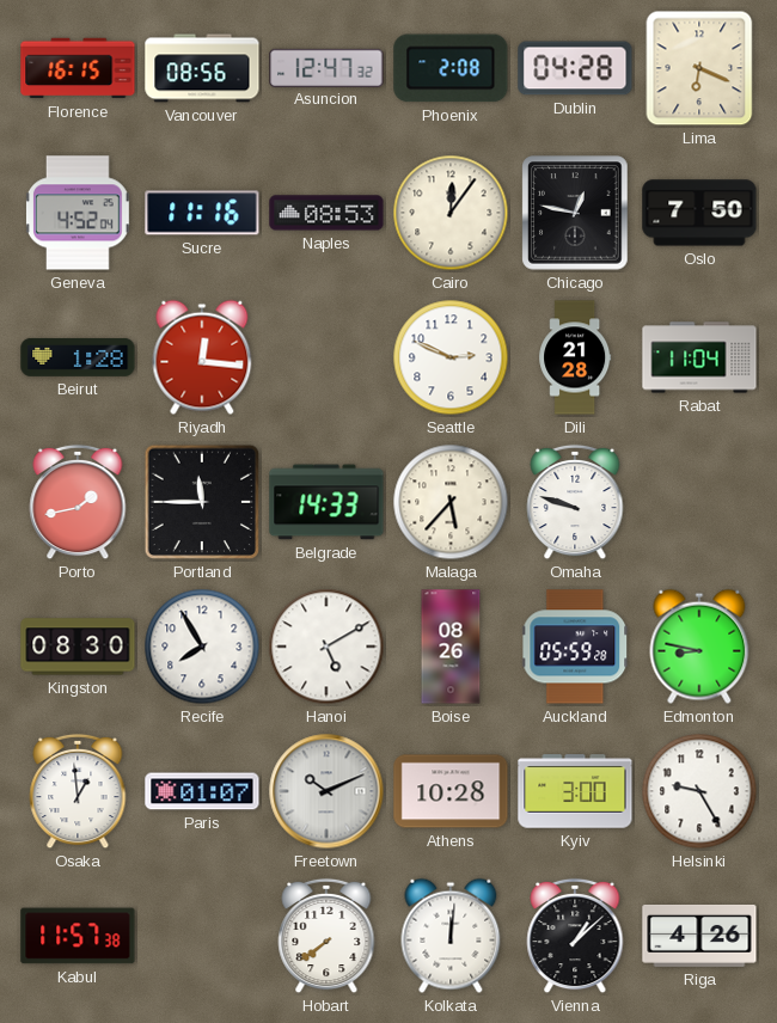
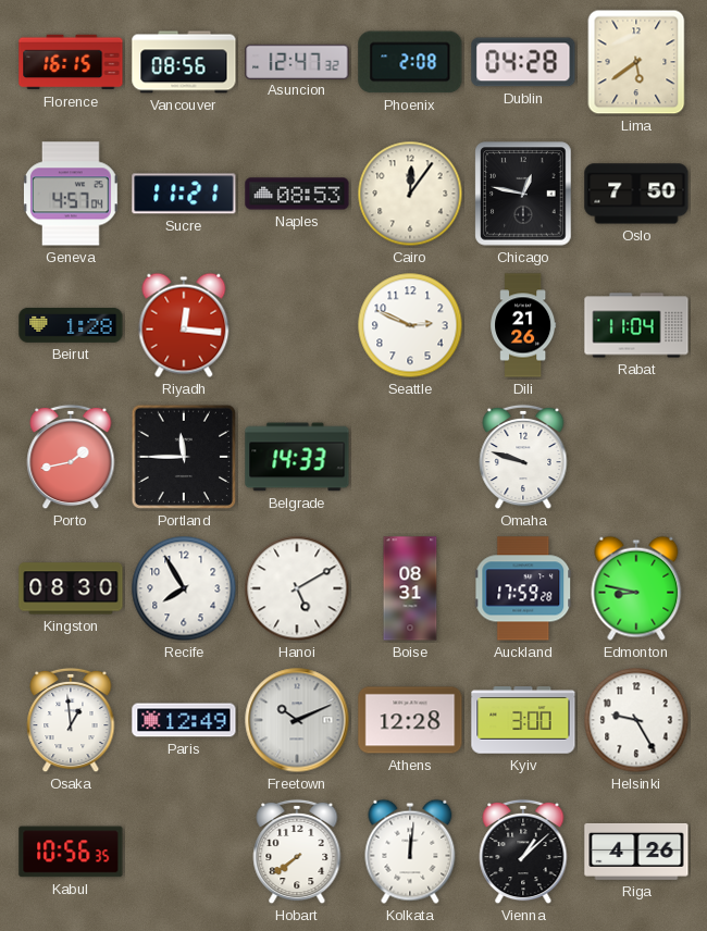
Lima: 6:19 -> 5:39 (636, 62)
Geneva: 4:52 -> 4:57 (71, 194)
Sucre: 11:16 -> 11:21 (184, 194)
Dili: 21:28 -> 21:26 (523, 325)
Malaga: 5:37 -> none (451, 502)
Boise: 08:26 -> 08:31 (410, 588)
Auckland: 05:59 -> 17:59 (524, 588)
Paris: 01:07 -> 12:49 (184, 720)
Athens: 10:28 -> 12:28 (410, 720)
Kabul: 11:57 -> 10:56 (71, 852)
